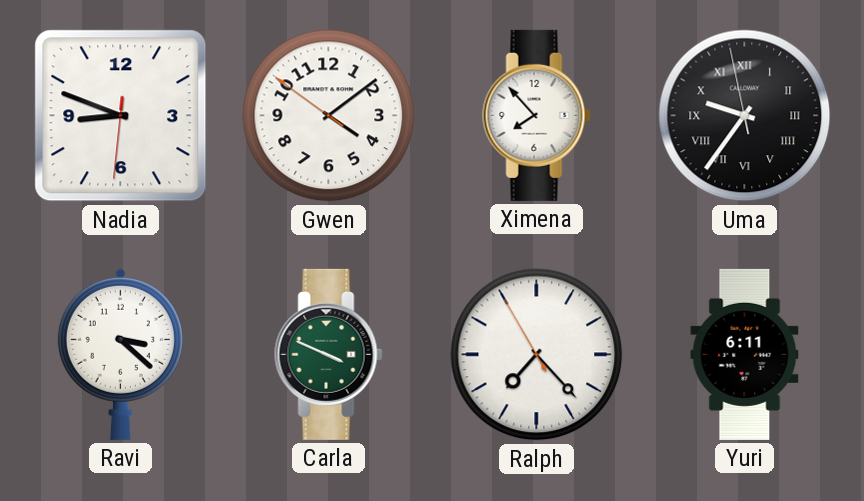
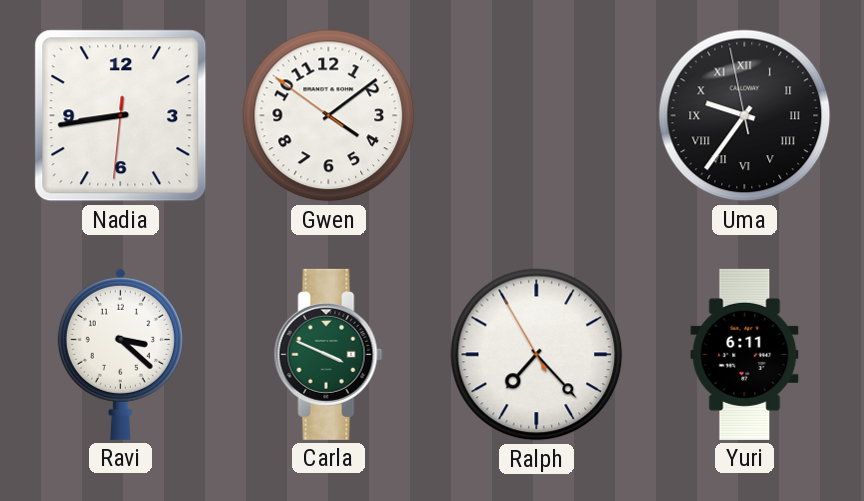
Nadia: 8:48 -> 8:43 (121, 116)
Ximena: 7:53 -> none (537, 115)
